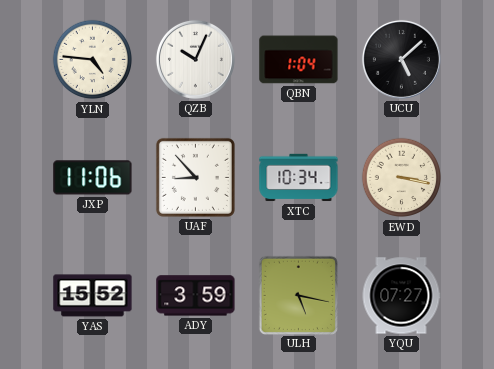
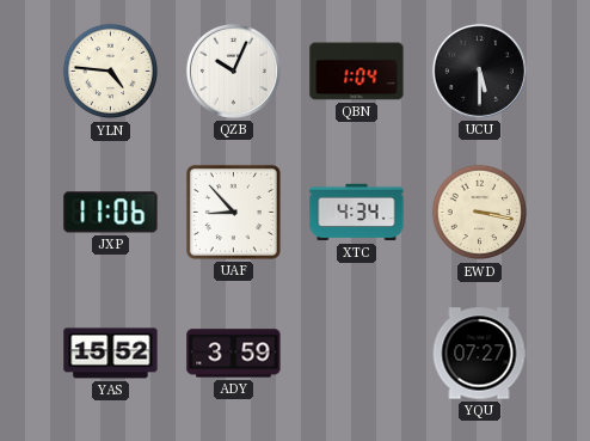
UCU: 5:08 -> 5:30 (479, 71)
XTC: 10:34 -> 4:34 (357, 213)
ULH: 5:17 -> none (298, 295)
